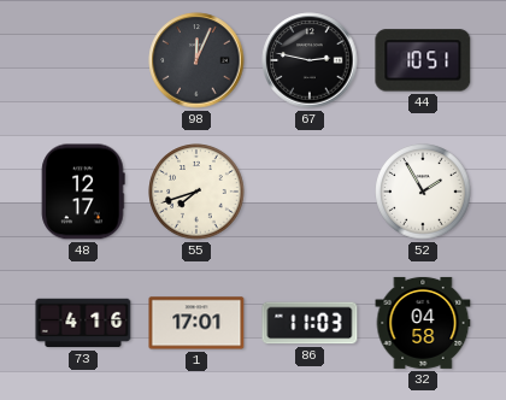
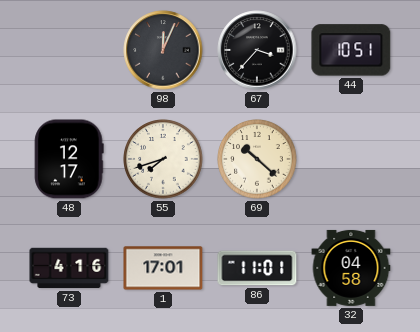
67: 2:47 -> 3:37 (257, 50)
69: none -> 10:22 (257, 159)
52: 1:55 -> none (423, 192)
86: 11:03 -> 11:01 (257, 268)
